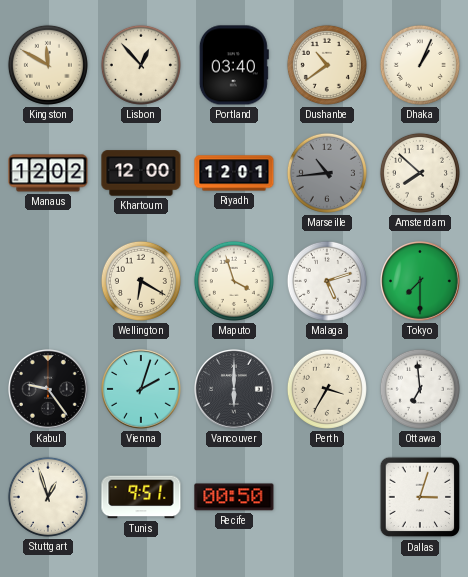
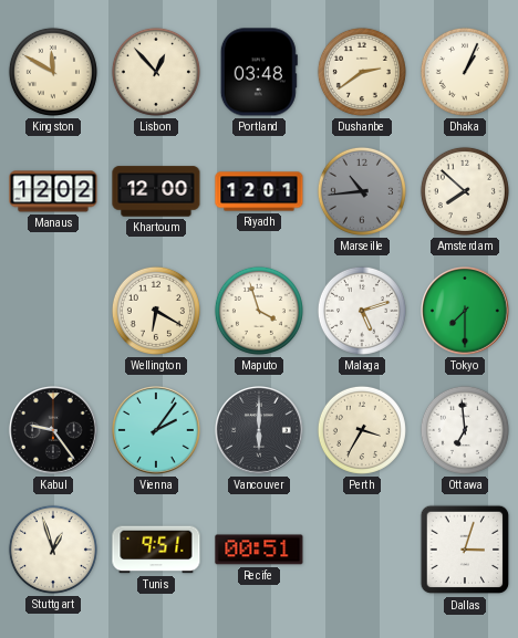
Portland: 03:40 -> 03:48 (259, 72)
Dushanbe: 10:39 -> 2:39 (362, 72)
Vienna: 2:03 -> 2:06 (157, 431)
Recife: 00:50 -> 00:51 (259, 550)
